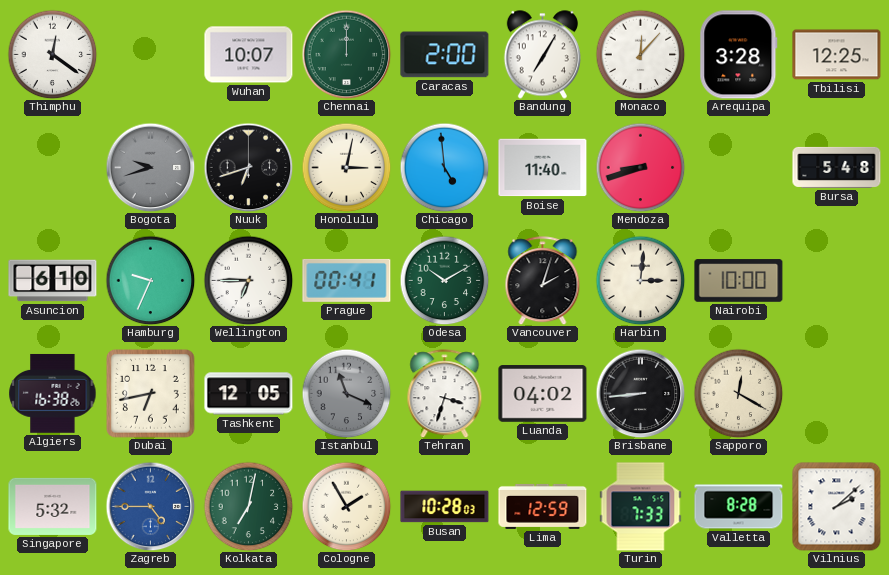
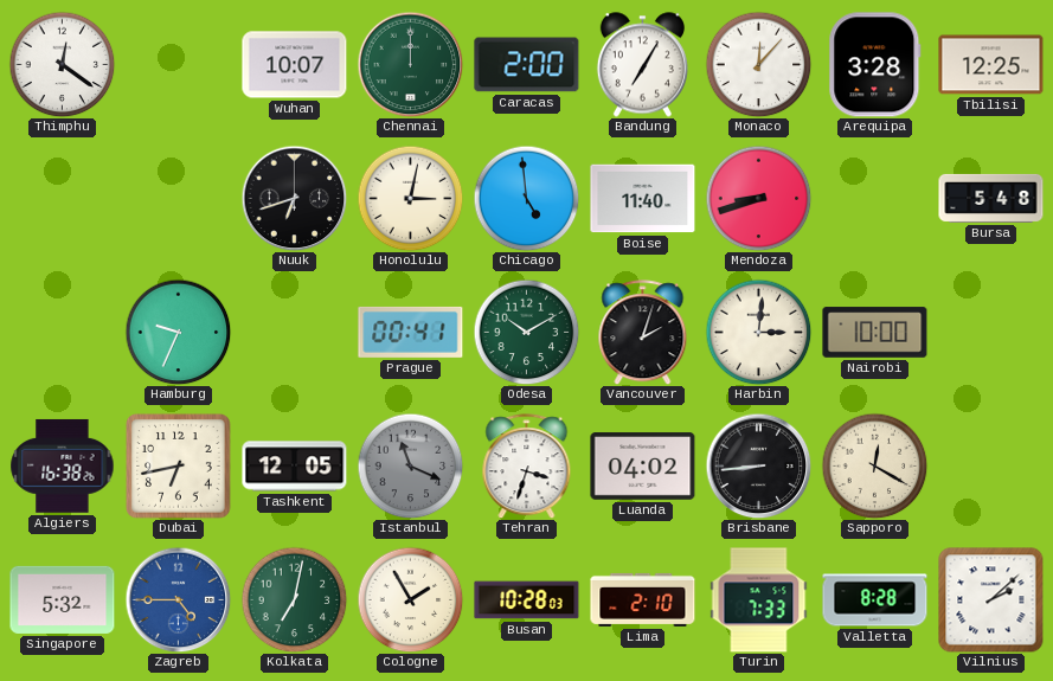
Bogota: 9:42 -> none (150, 167)
Asuncion: 6:10 -> none (53, 281)
Wellington: 6:45 -> none (248, 280)
Lima: 12:59 -> 2:10 (643, 599)
